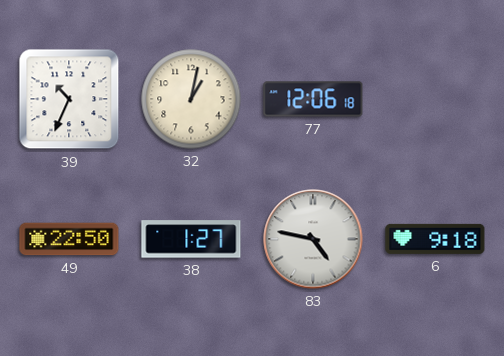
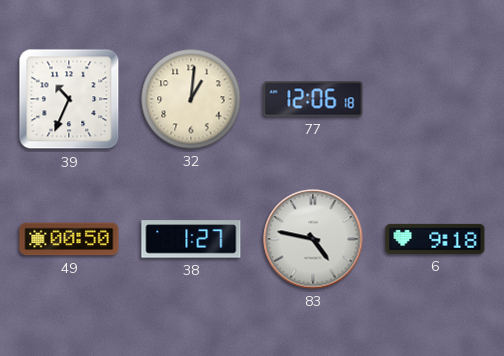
32: 1:02 -> 1:01 (191, 99)
49: 22:50 -> 00:50 (69, 239)
